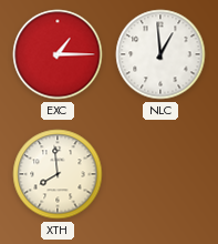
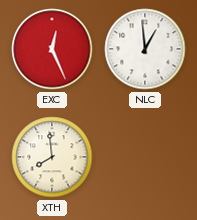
EXC: 1:15 -> 12:26 (52, 49)
